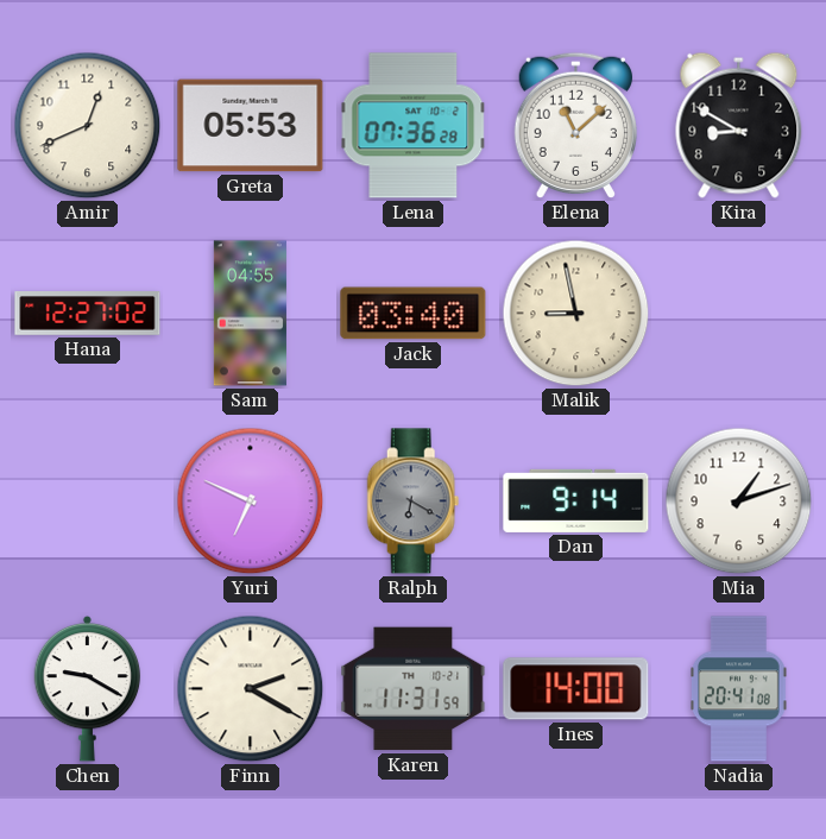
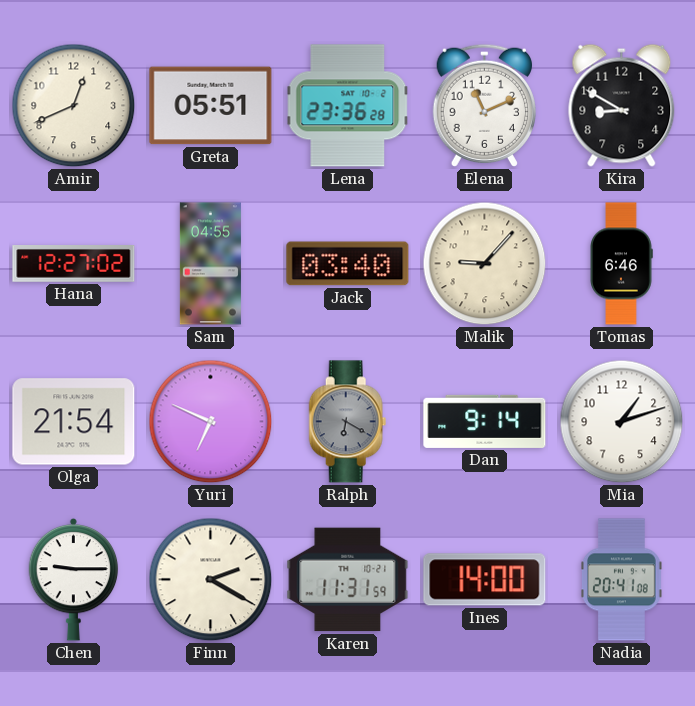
Greta: 05:53 -> 05:51 (211, 106)
Lena: 07:36 -> 23:36 (348, 106)
Elena: 11:08 -> 11:11 (484, 105)
Malik: 8:58 -> 9:07 (485, 264)
Tomas: none -> 6:46 (621, 264)
Olga: none -> 21:54 (74, 422)
Chen: 9:20 -> 9:15 (74, 579)
